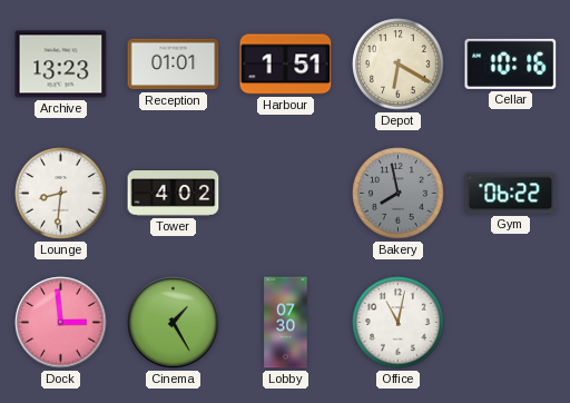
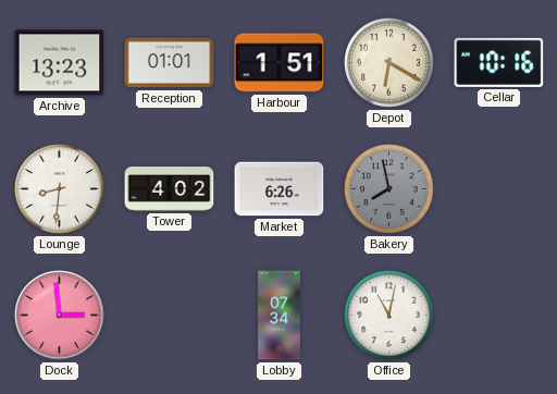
Market: none -> 6:26 (280, 189)
Gym: 06:22 -> none (511, 194)
Cinema: 1:25 -> none (174, 323)
Lobby: 07:30 -> 07:34 (280, 316)
